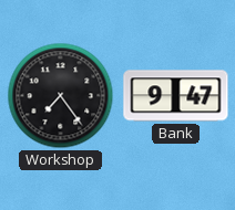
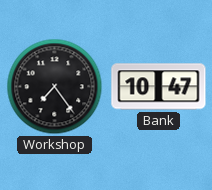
Bank: 9:47 -> 10:47 (159, 87)
